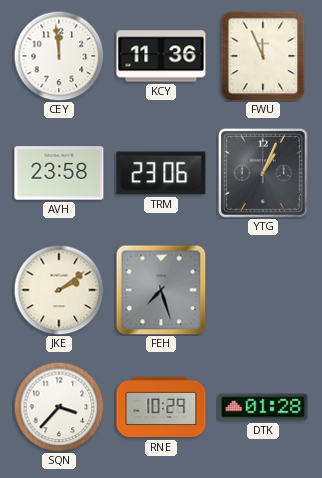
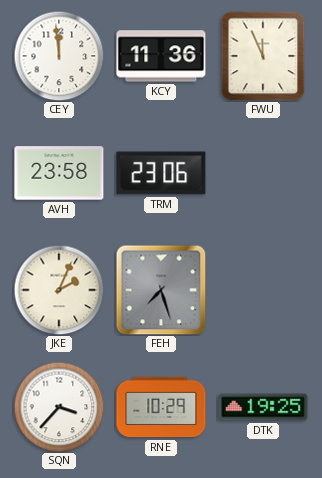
YTG: 1:04 -> none (263, 173)
JKE: 2:09 -> 2:04 (59, 290)
DTK: 01:28 -> 19:25 (263, 407)
